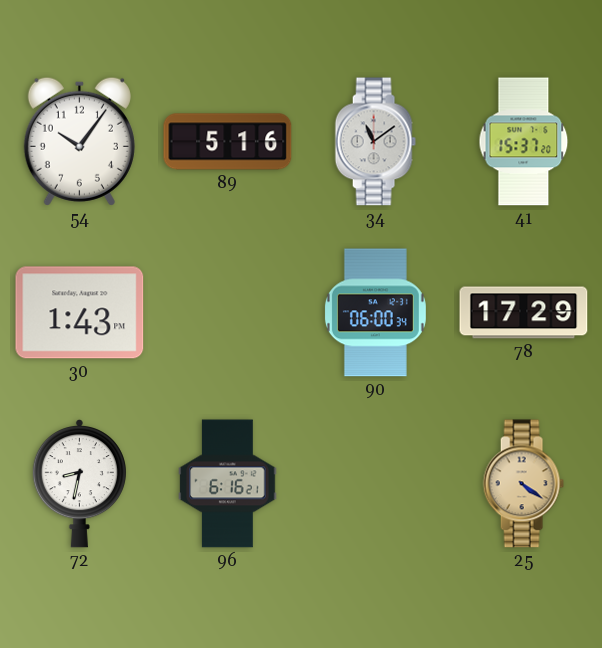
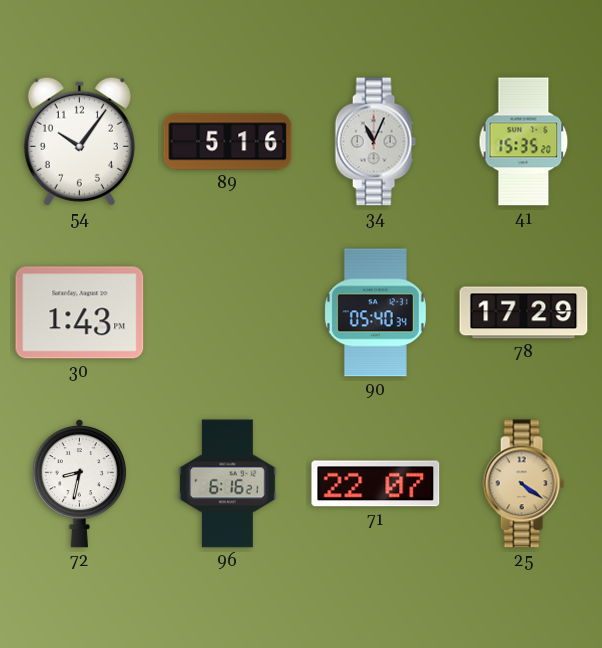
34: 11:09 -> 11:04 (375, 142)
41: 15:37 -> 15:35 (524, 142)
90: 06:00 -> 05:40 (375, 313)
71: none -> 22:07 (376, 484)
